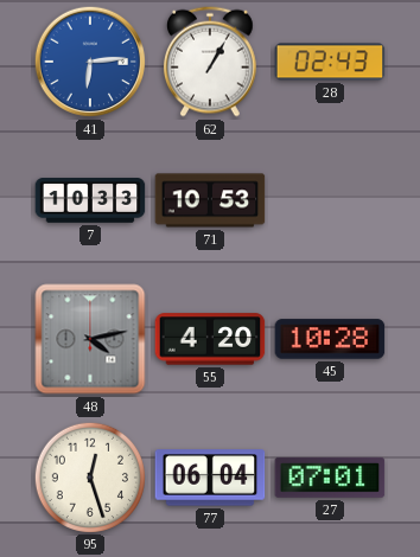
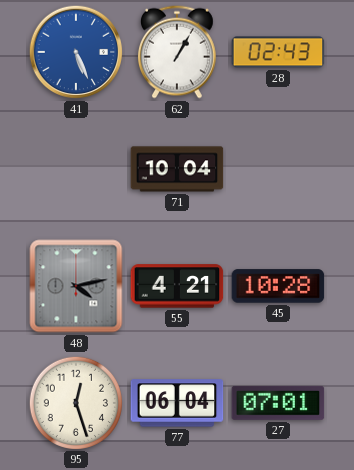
41: 6:14 -> 5:26 (76, 52)
7: 10:33 -> none (90, 200)
71: 10:53 -> 10:04 (177, 169)
55: 4:20 -> 4:21 (177, 286)
